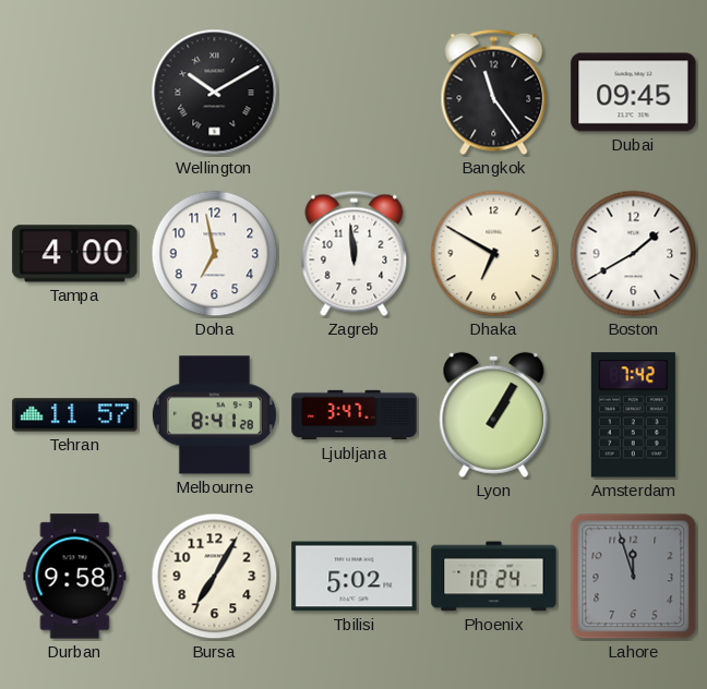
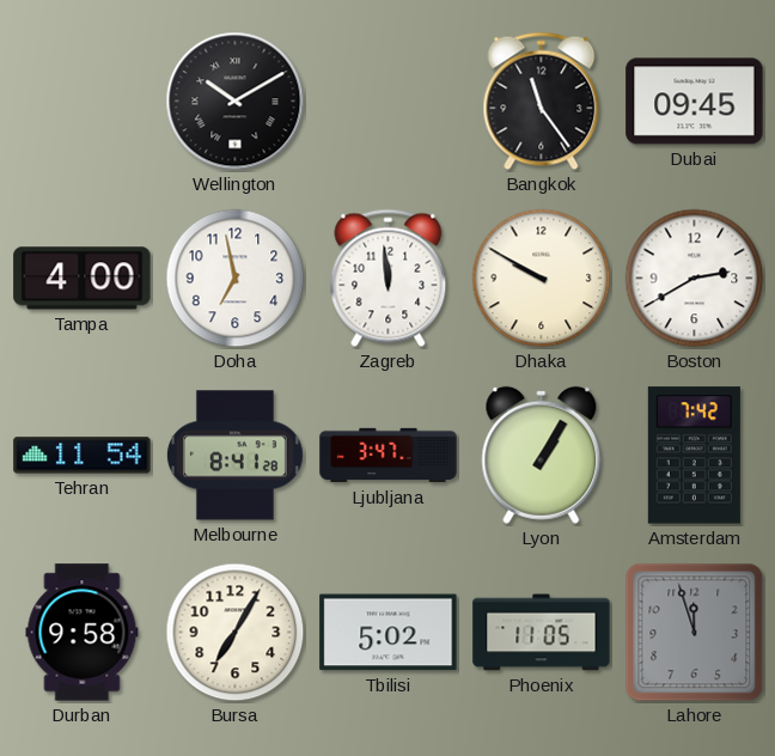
Dhaka: 6:50 -> 9:50 (542, 279)
Boston: 1:40 -> 2:40 (695, 279)
Tehran: 11:57 -> 11:54 (83, 456)
Phoenix: 10:24 -> 11:05 (542, 633)
